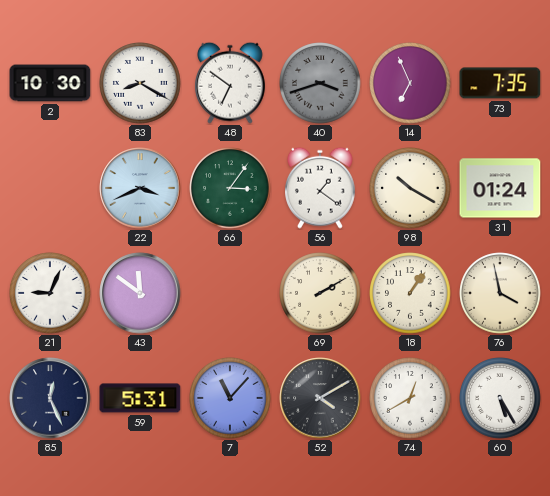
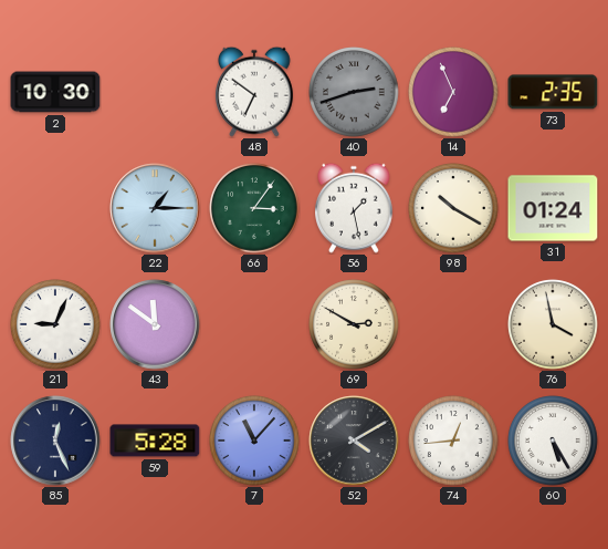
83: 8:20 -> none (140, 83)
40: 3:42 -> 2:42 (354, 92)
73: 7:35 -> 2:35 (553, 92)
22: 3:41 -> 1:15 (155, 208)
56: 1:21 -> 1:28 (355, 208)
69: 2:10 -> 2:50 (354, 324)
18: 1:06 -> none (410, 293)
59: 5:31 -> 5:28 (155, 441)
74: 12:40 -> 12:44 (453, 441)
